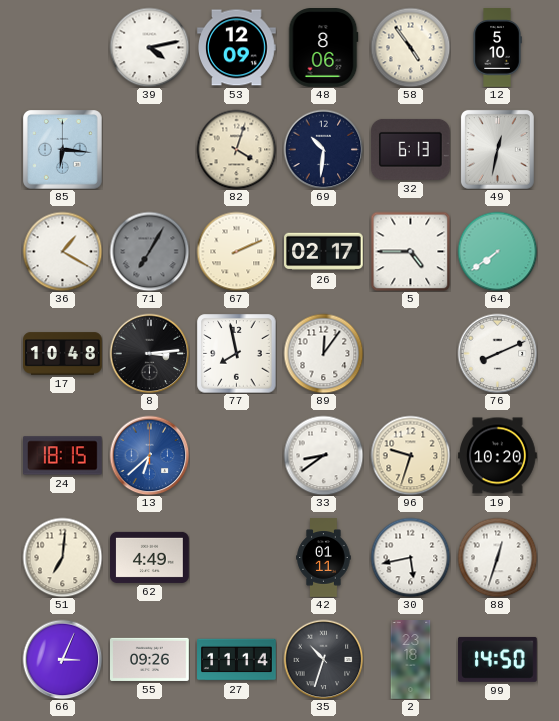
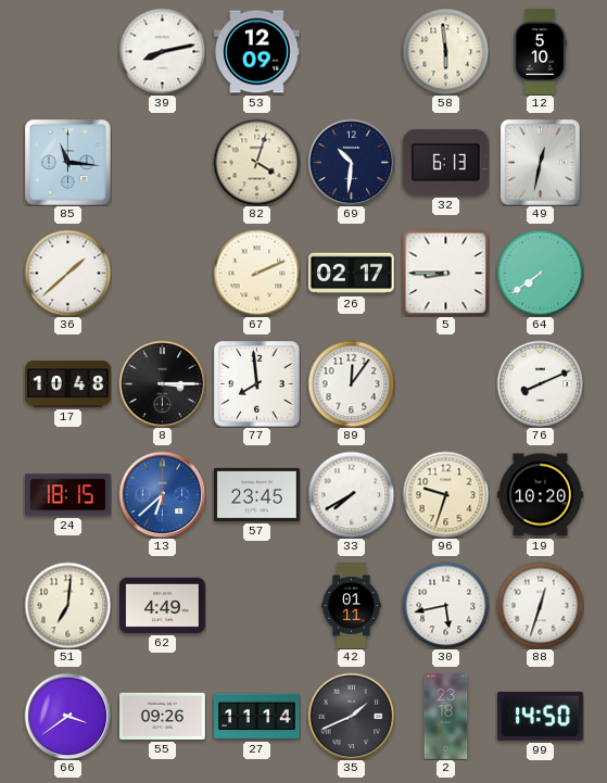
39: 4:13 -> 8:13 (162, 51)
48: 8:06 -> none (323, 48)
58: 4:54 -> 5:59 (445, 51)
85: 6:16 -> 11:16 (68, 163)
36: 1:20 -> 1:38 (67, 273)
71: 7:05 -> none (149, 251)
5: 4:45 -> 8:45 (445, 273)
8: 3:14 -> 3:15 (162, 383)
77: 7:58 -> 7:59 (256, 383)
57: none -> 23:45 (257, 494)
33: 8:39 -> 7:40 (351, 494)
66: 3:04 -> 3:39 (67, 716)
35: 10:33 -> 1:41 (351, 716)
